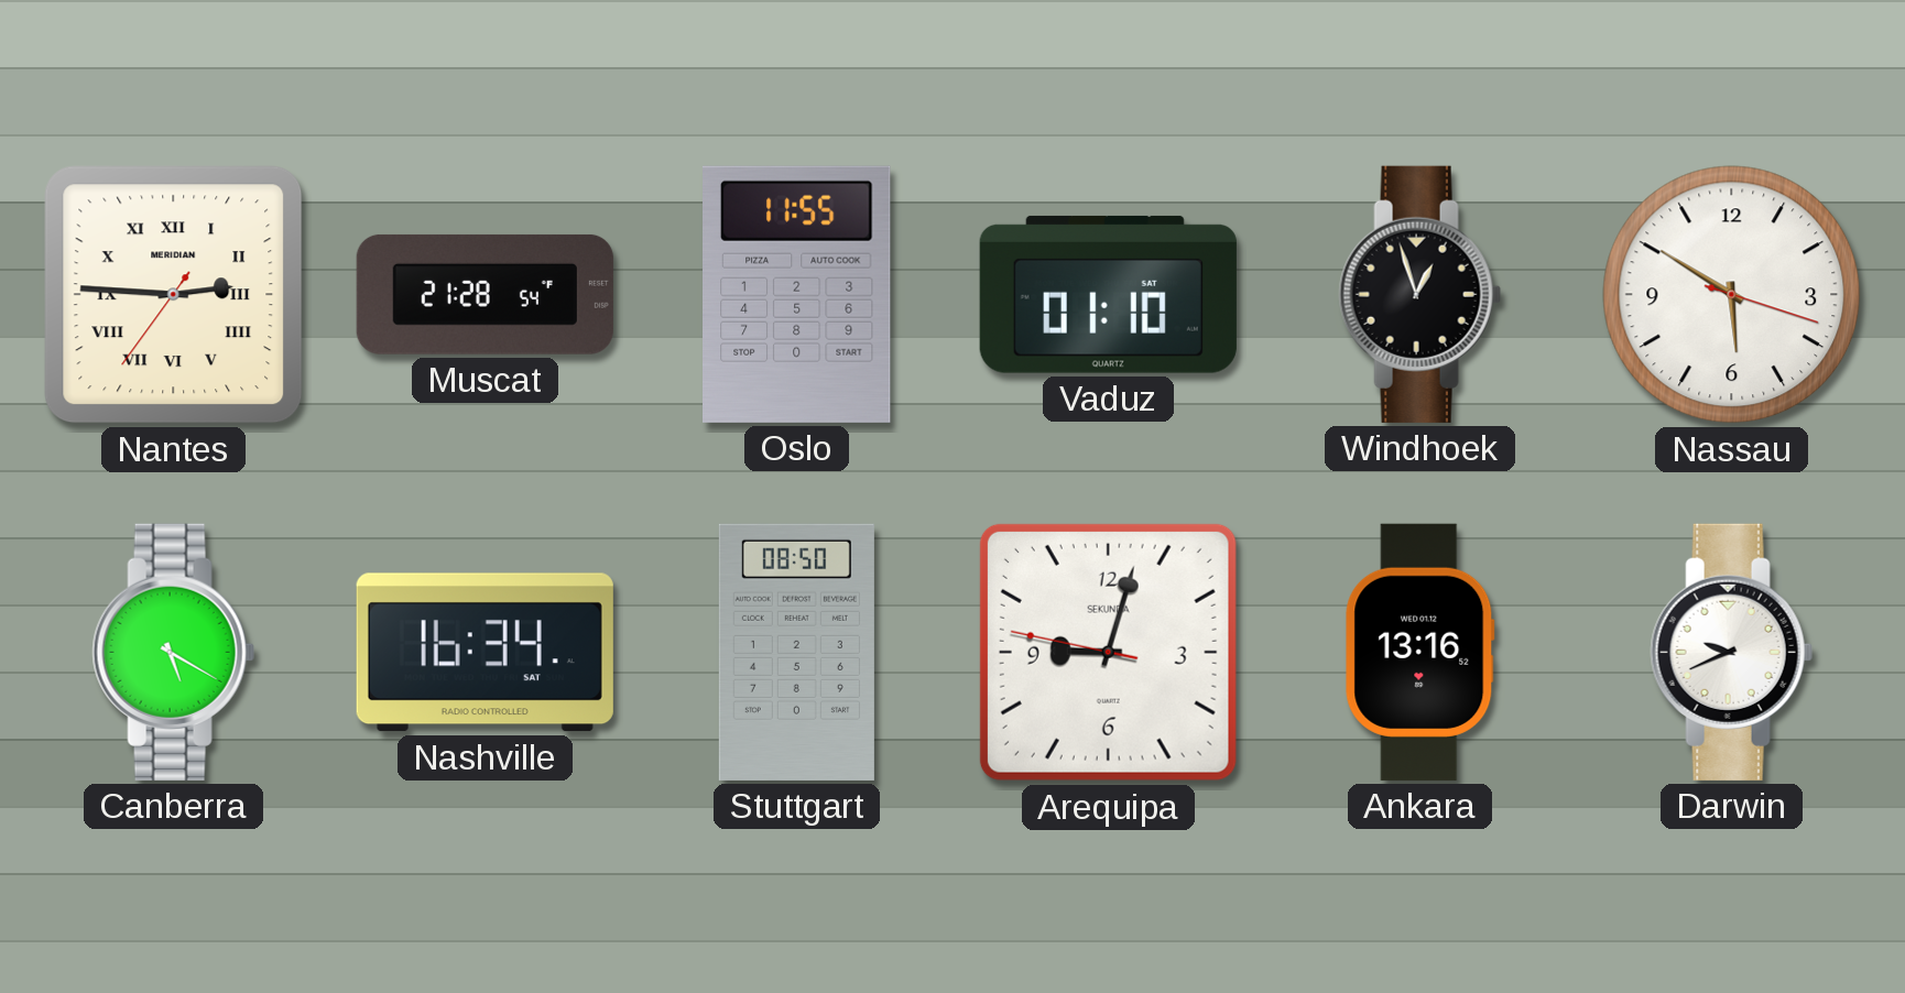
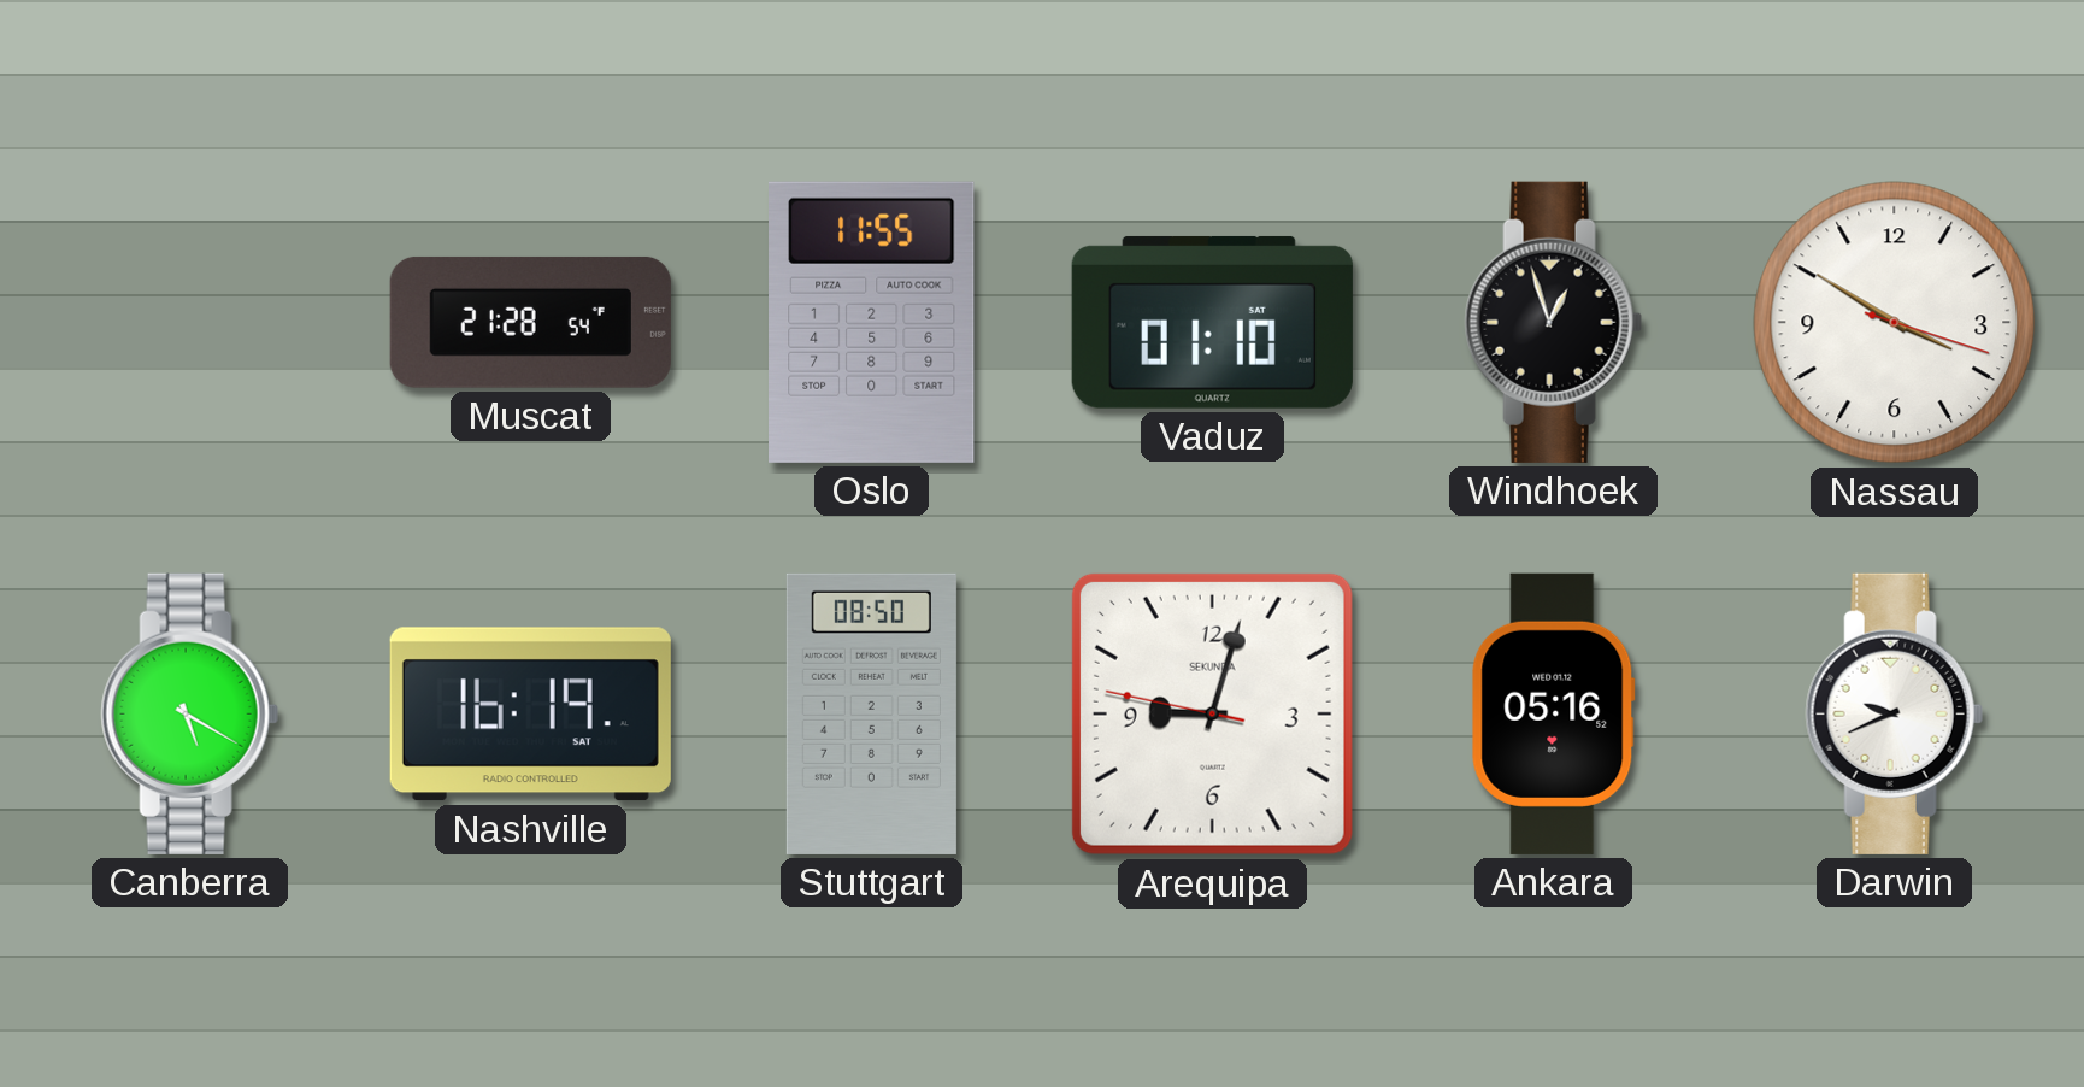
Nantes: 2:45 -> none (174, 295)
Nassau: 5:50 -> 3:50 (1895, 323)
Nashville: 16:34 -> 16:19 (530, 715)
Ankara: 13:16 -> 05:16 (1554, 713)
